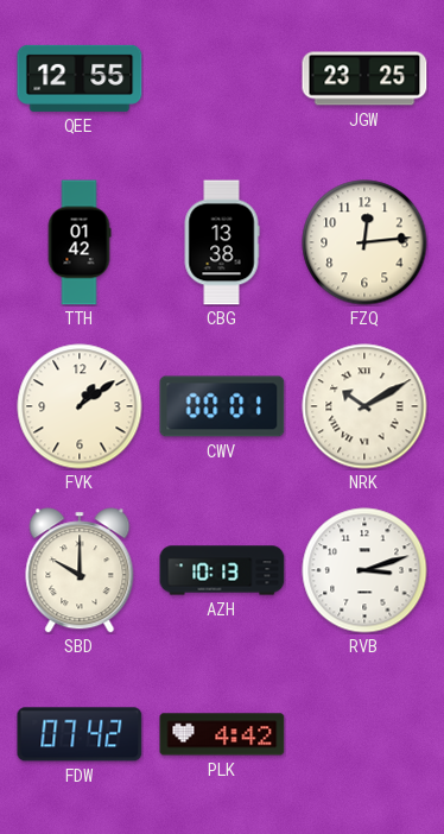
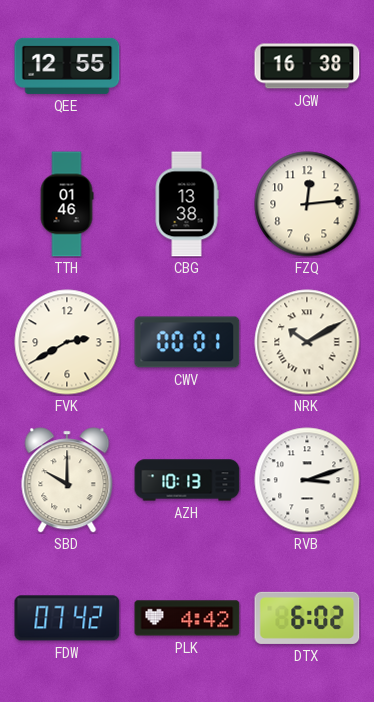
JGW: 23:25 -> 16:38 (307, 66)
TTH: 01:42 -> 01:46 (67, 204)
FVK: 1:09 -> 2:40 (67, 342)
DTX: none -> 6:02 (307, 618)
